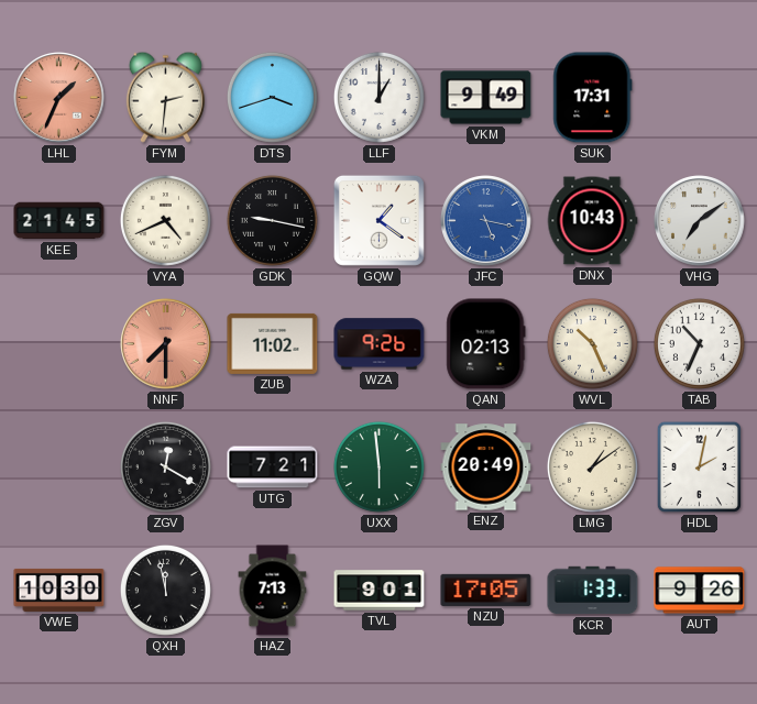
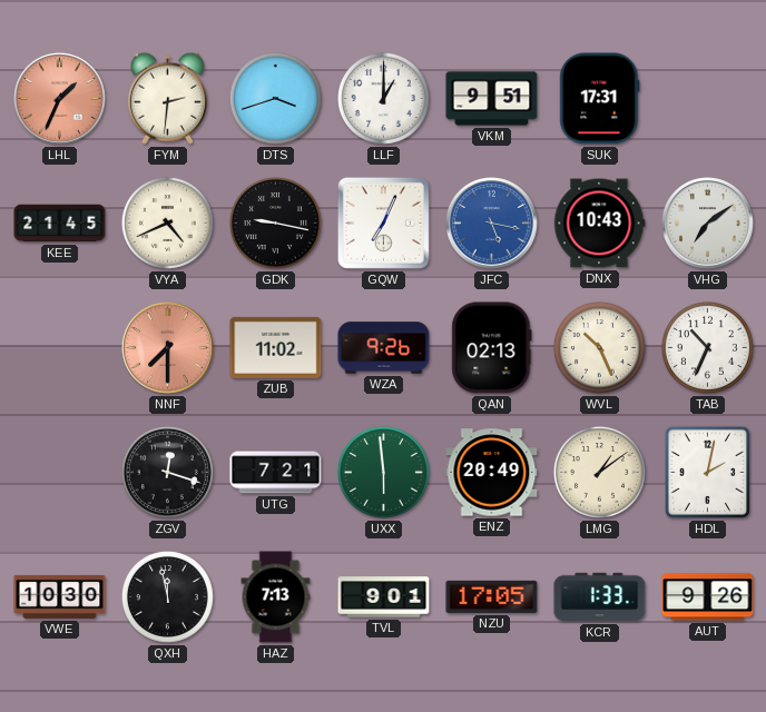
VKM: 9:49 -> 9:51 (492, 99)
GQW: 1:21 -> 7:04 (383, 222)
ZGV: 12:20 -> 12:18 (167, 472)
